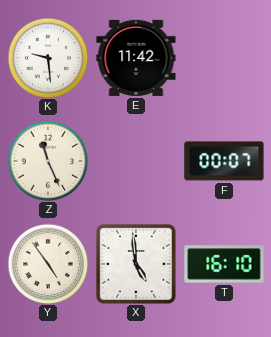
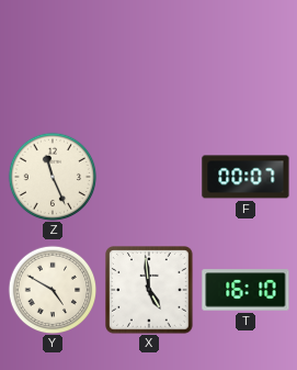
K: 9:29 -> none (48, 58)
E: 11:42 -> none (136, 58)
Y: 4:54 -> 4:50 (53, 290)
